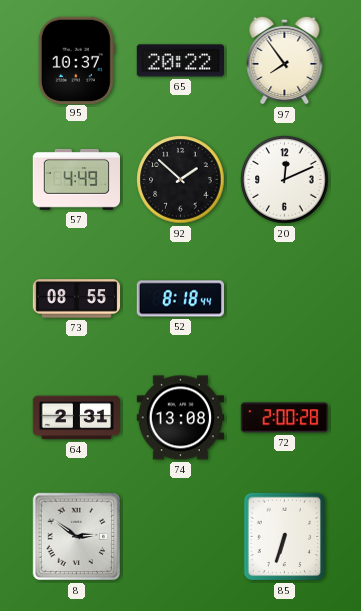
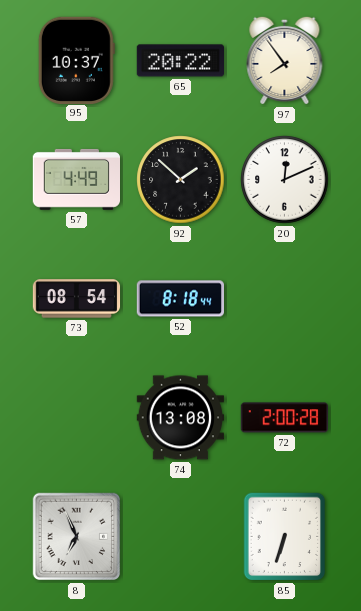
73: 08:55 -> 08:54 (77, 299)
64: 2:31 -> none (77, 418)
8: 2:51 -> 6:56 (77, 537)
